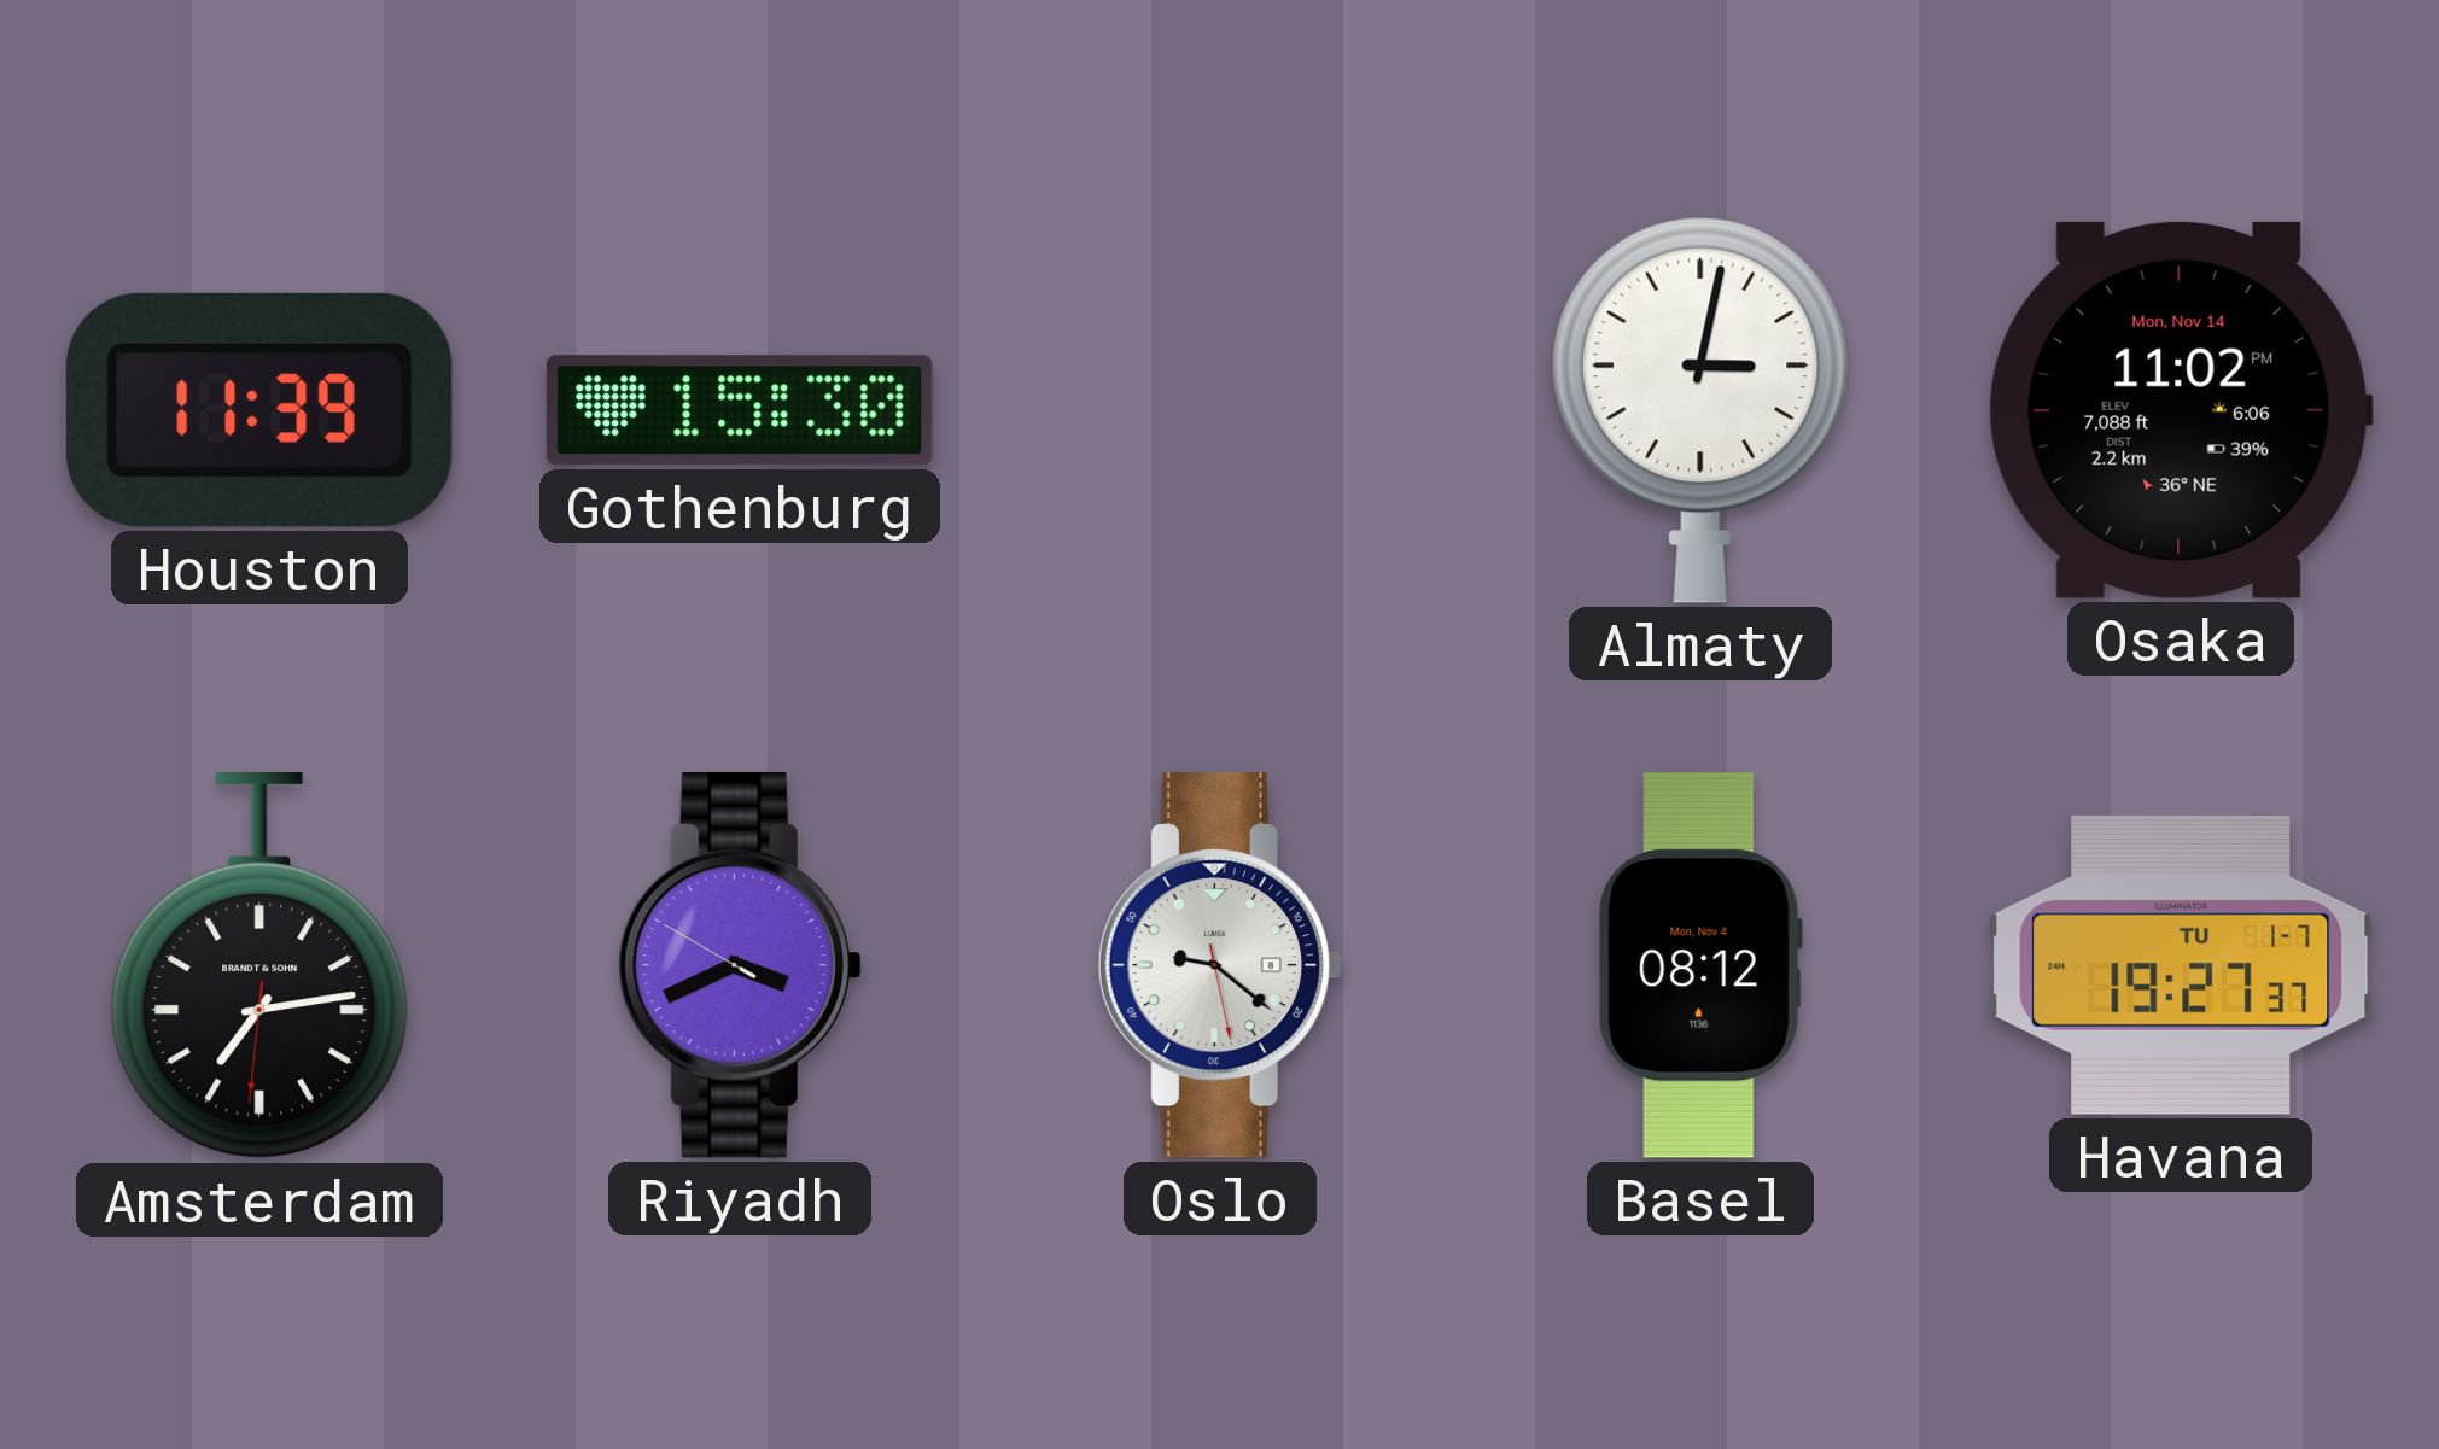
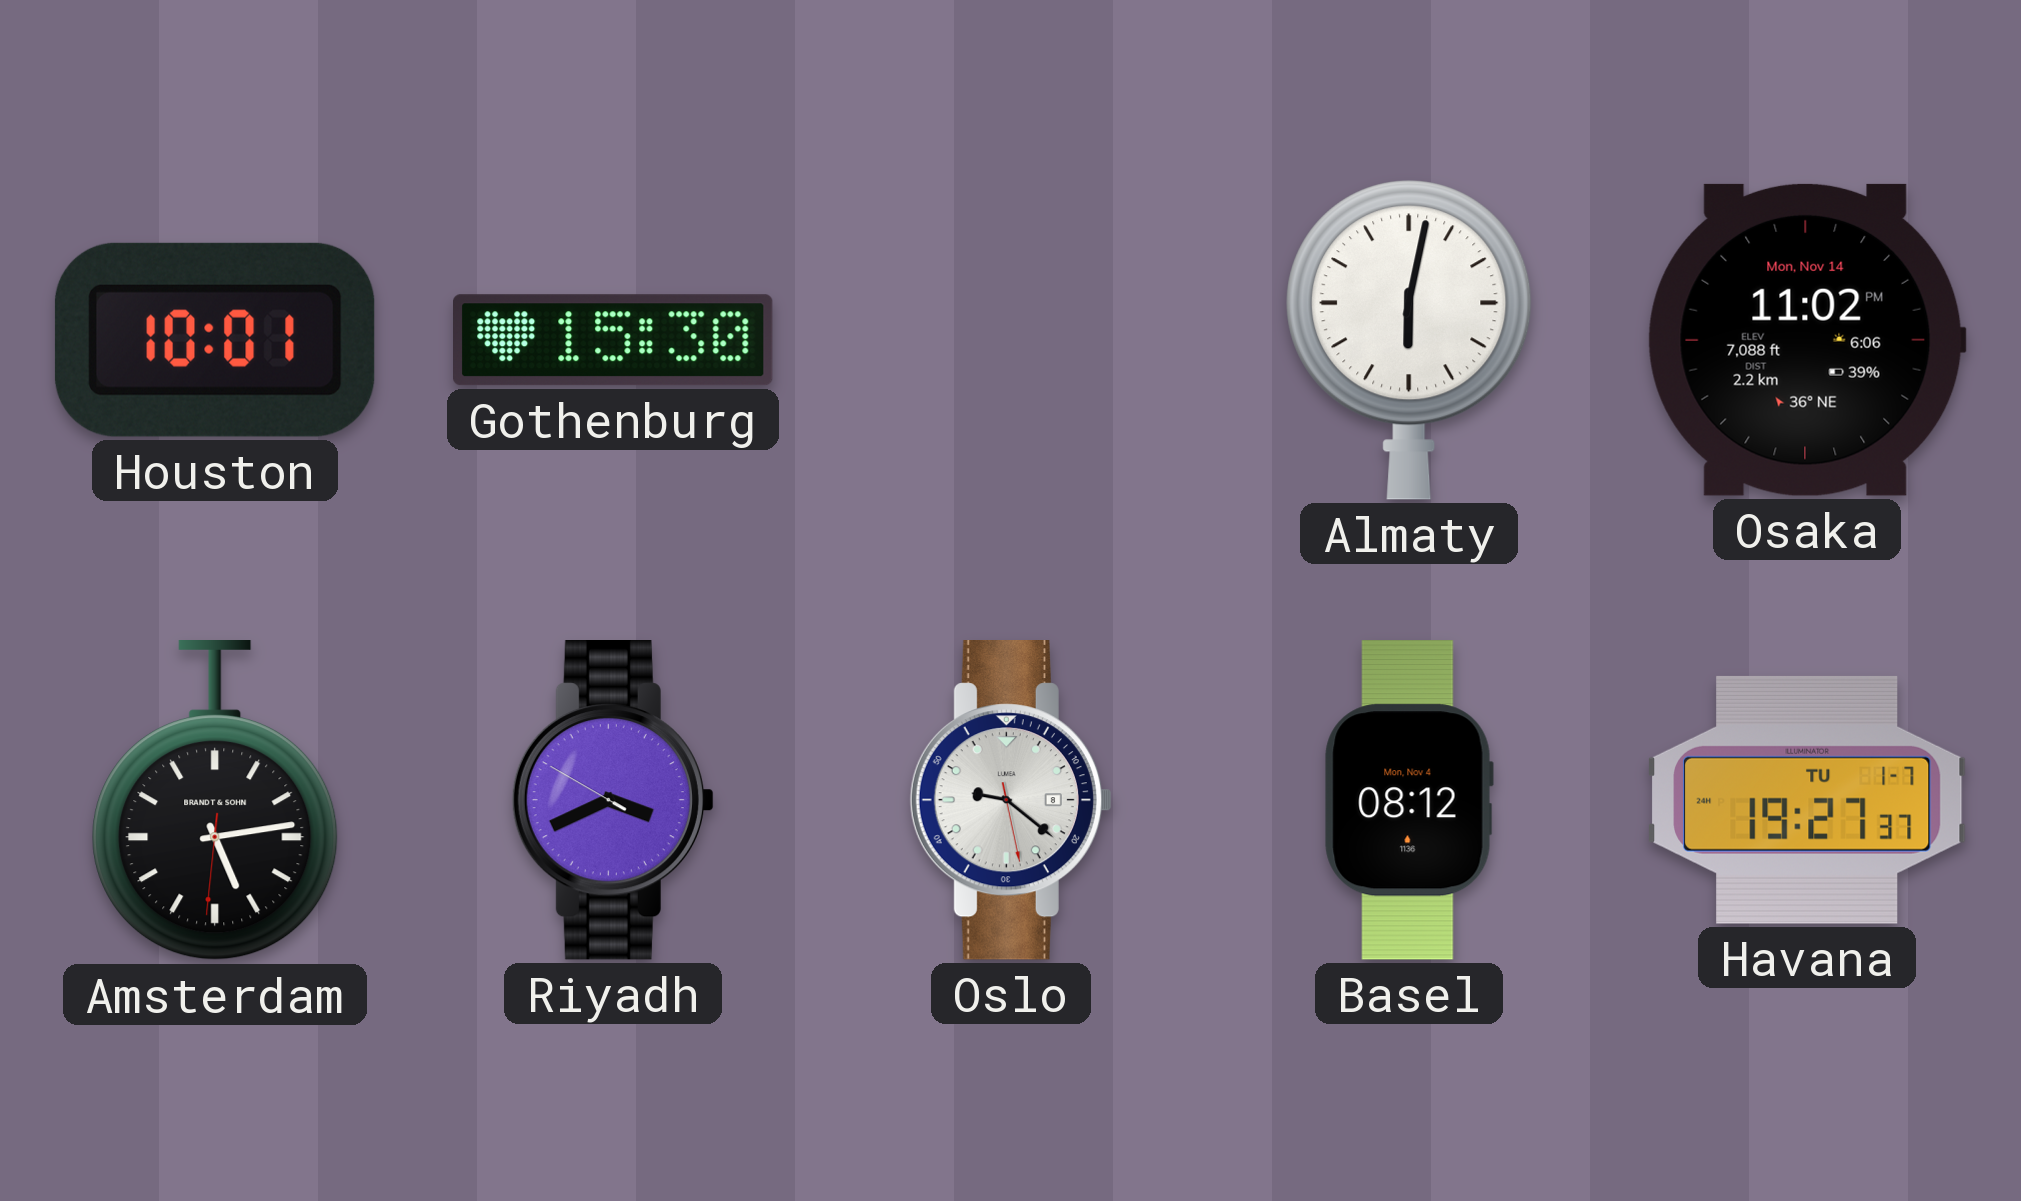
Houston: 11:39 -> 10:01 (215, 340)
Almaty: 3:02 -> 6:02 (1409, 340)
Amsterdam: 7:13 -> 5:13 (215, 801)
